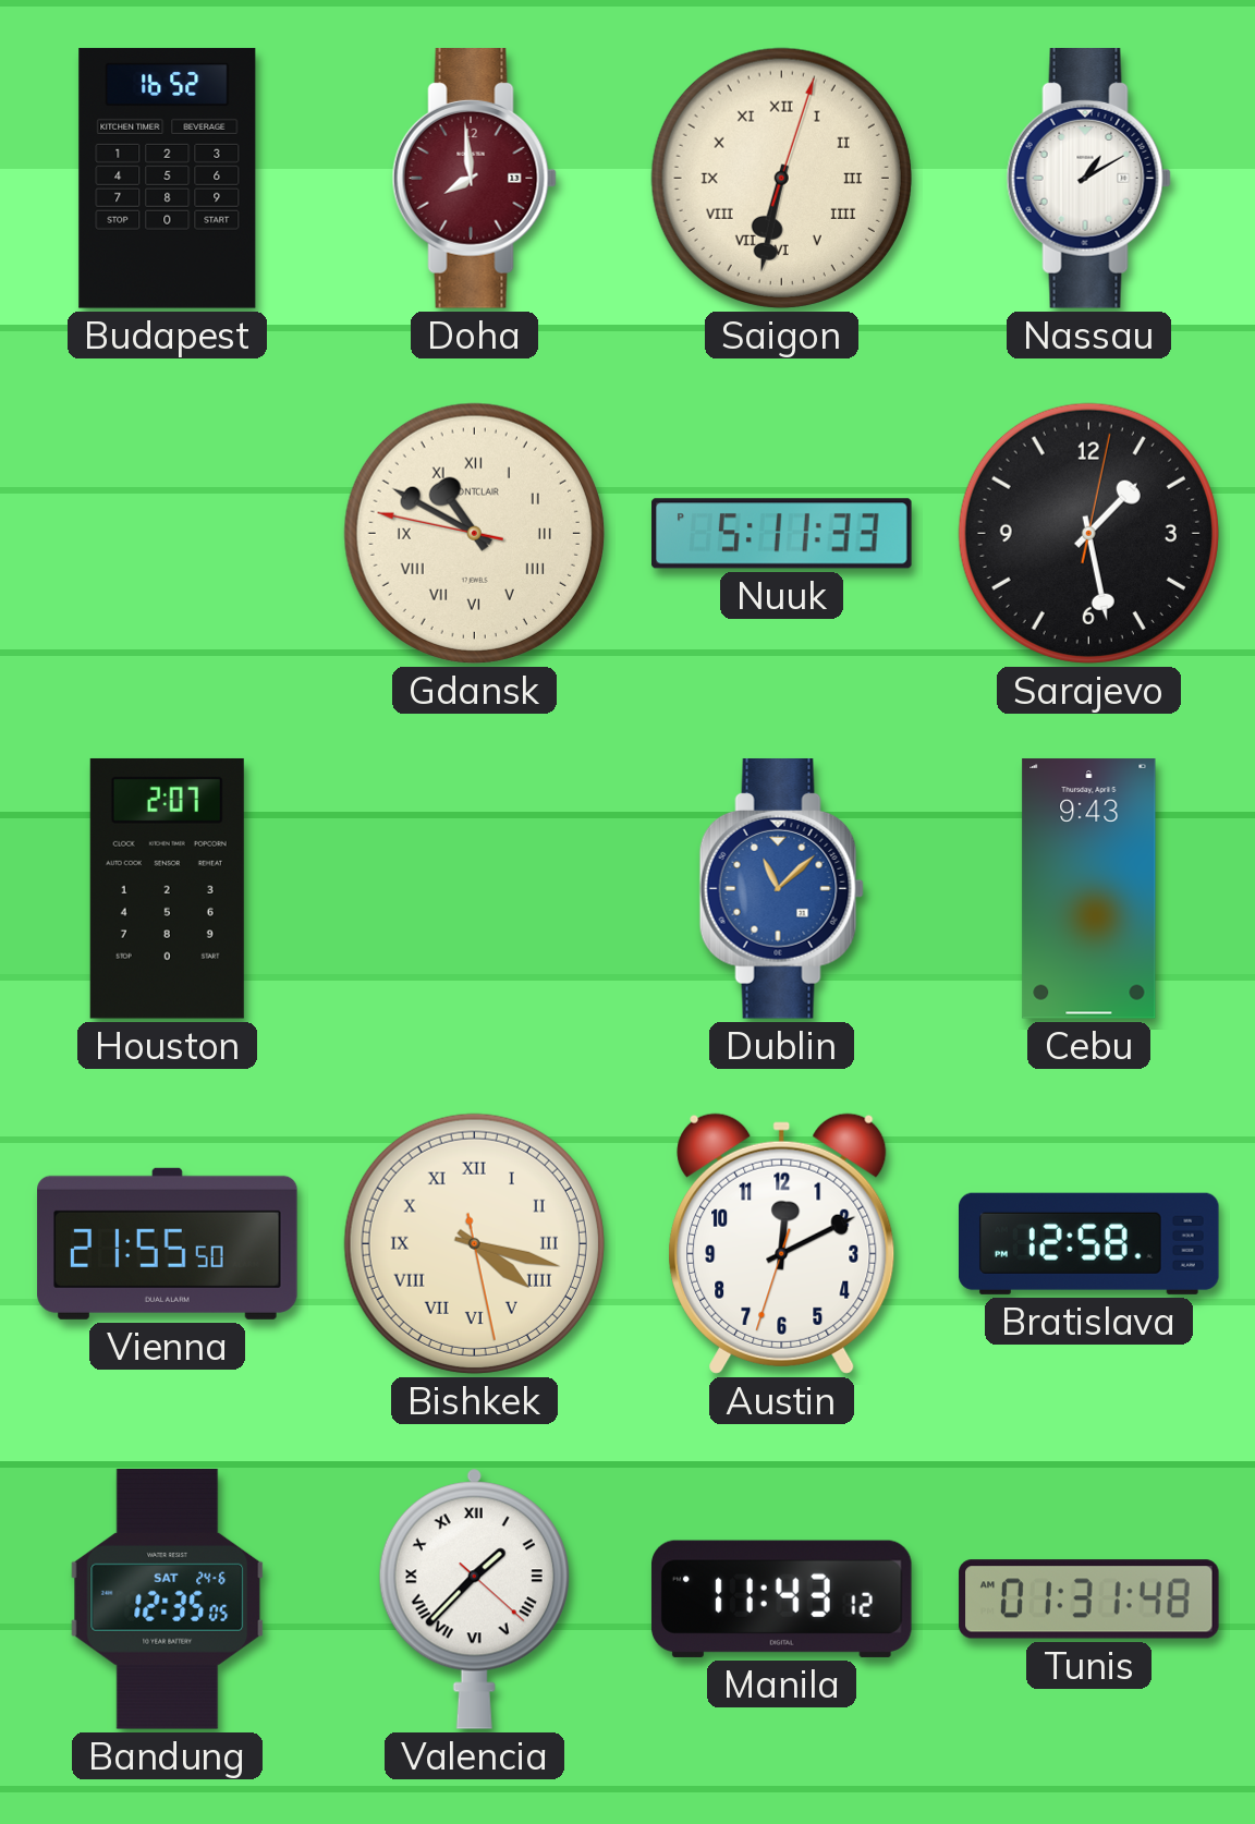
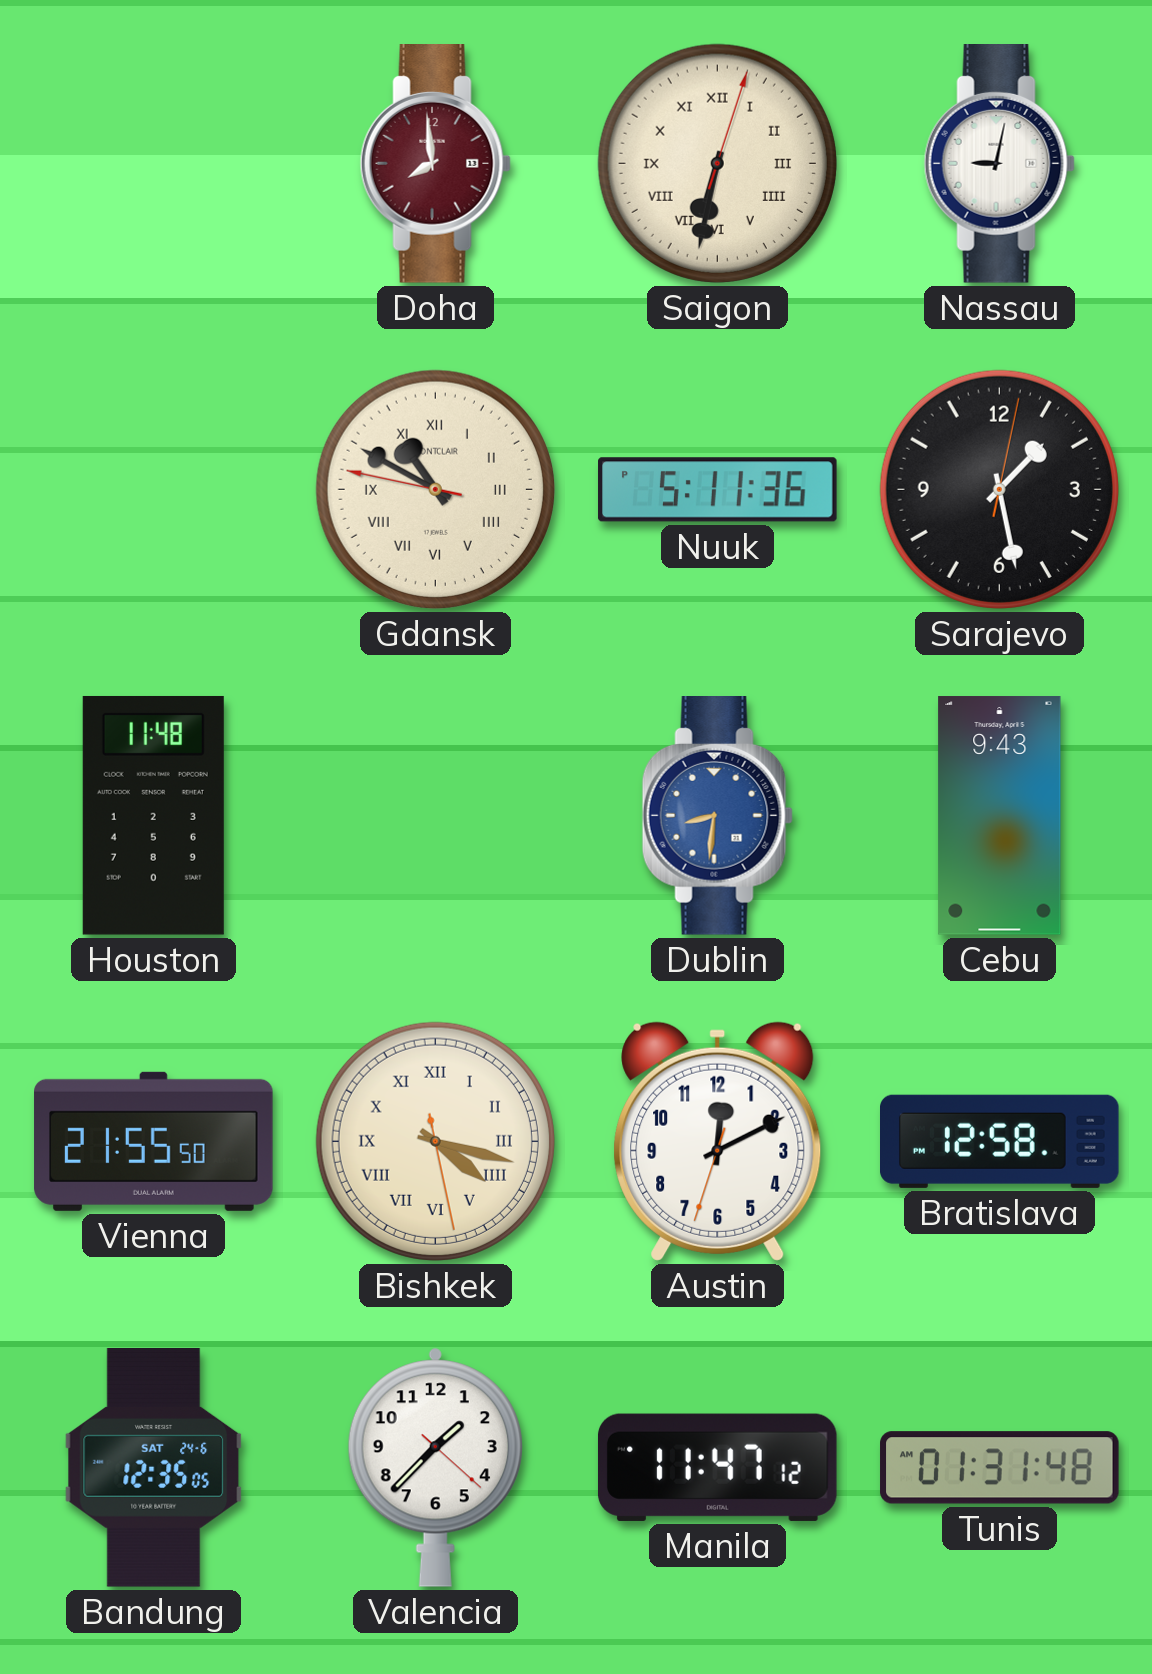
Budapest: 16:52 -> none (168, 179)
Nassau: 1:10 -> 9:02 (999, 164)
Nuuk: 5:11:33 PM -> 5:11:36 PM (718, 490)
Houston: 2:07 -> 11:48 (153, 815)
Dublin: 11:08 -> 8:31 (717, 816)
Valencia numerals: Roman -> Arabic (435, 1467)
Manila: 11:43 -> 11:47 (717, 1467)
